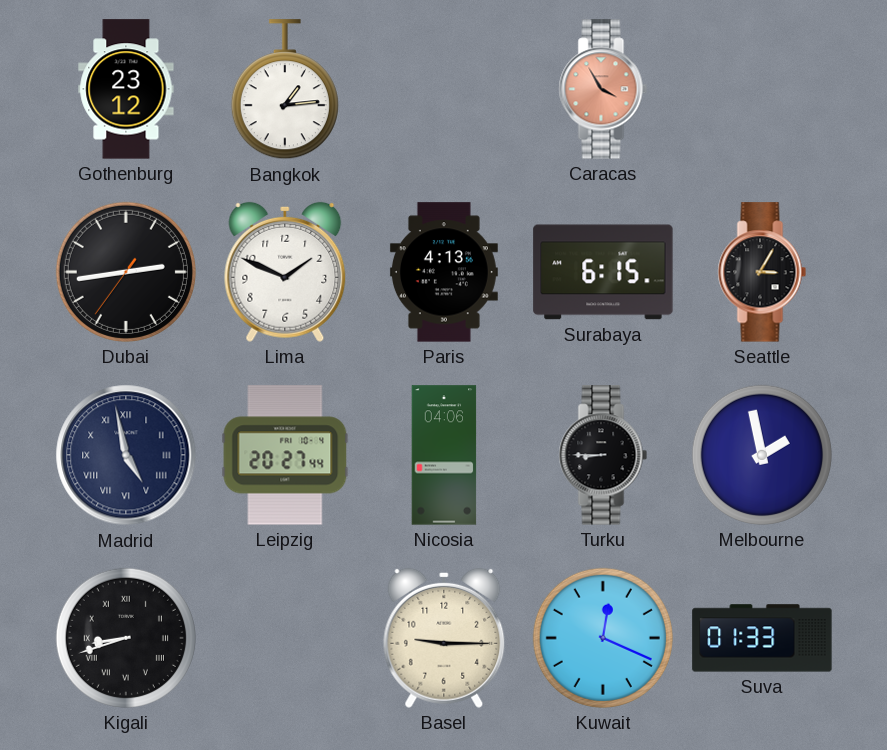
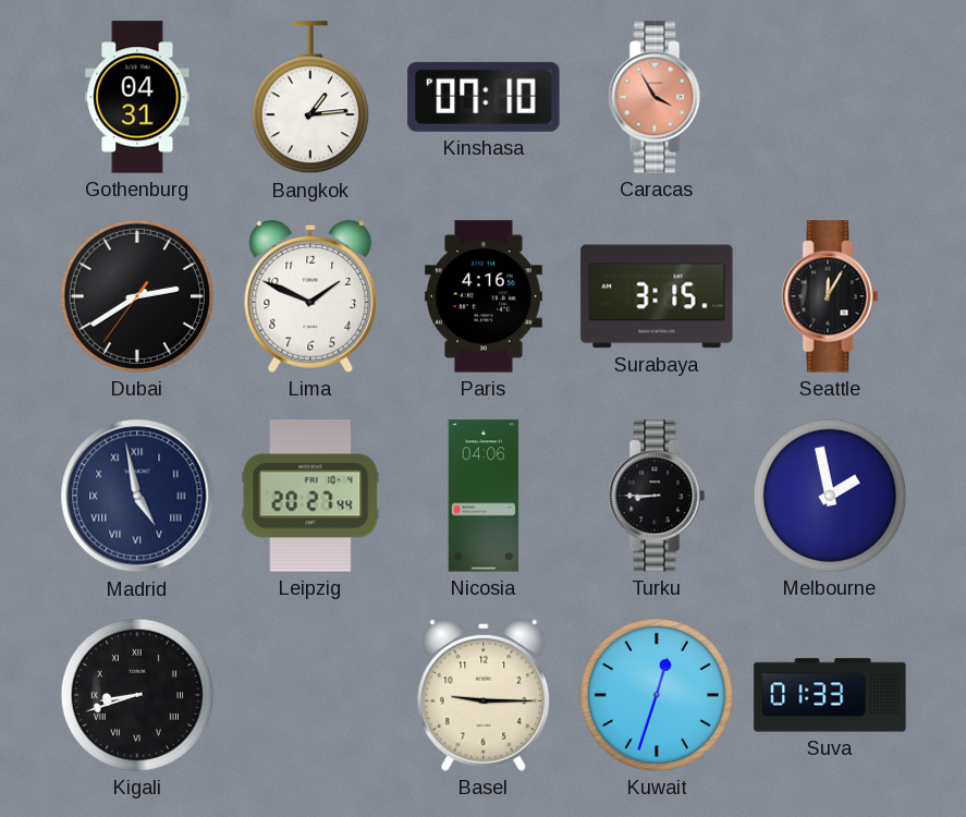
Gothenburg: 23:12 -> 04:31 (137, 97)
Kinshasa: none -> 07:10 (484, 97)
Dubai: 2:43 -> 2:39 (137, 296)
Paris: 4:13 -> 4:16 (484, 296)
Surabaya: 6:15 -> 3:15 (657, 296)
Seattle: 3:05 -> 12:05 (830, 296)
Kuwait: 12:19 -> 12:33 (657, 695)
